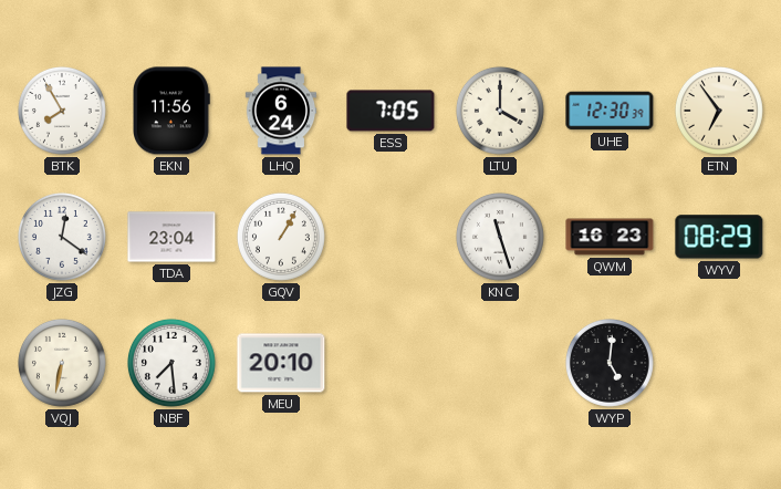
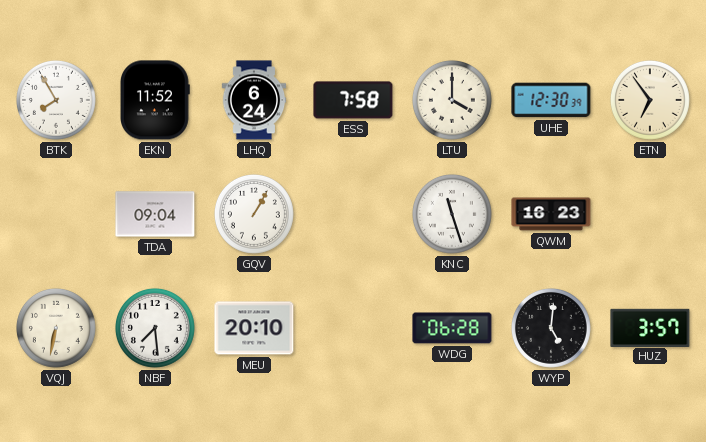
EKN: 11:56 -> 11:52 (155, 100)
ESS: 7:05 -> 7:58 (353, 100)
JZG: 12:21 -> none (62, 237)
TDA: 23:04 -> 09:04 (155, 214)
WYV: 08:29 -> none (719, 237)
WDG: none -> 06:28 (452, 328)
HUZ: none -> 3:57 (650, 327)
